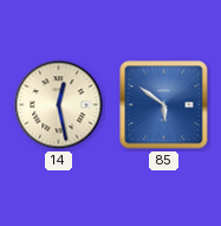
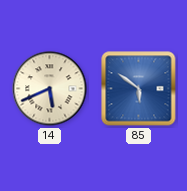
14: 12:28 -> 5:41 (50, 89)
